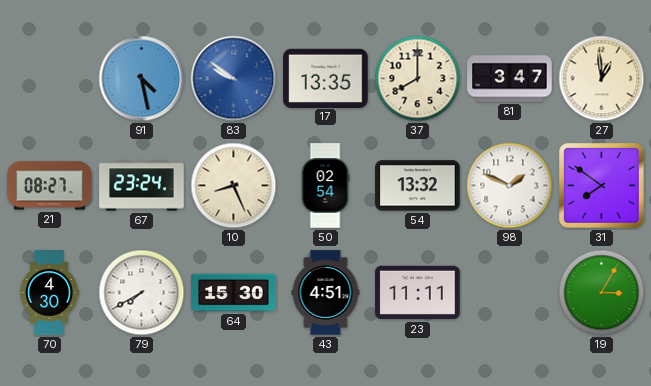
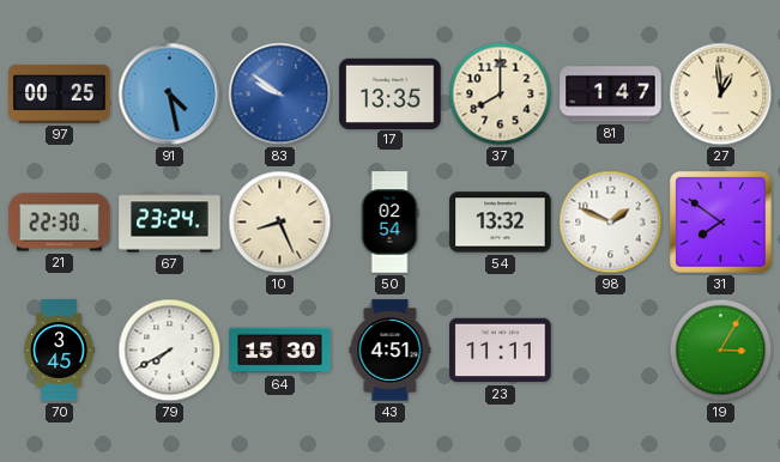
97: none -> 00:25 (60, 93)
81: 3:47 -> 1:47 (611, 95)
21: 08:27 -> 22:30 (60, 223)
70: 4:30 -> 3:45 (59, 351)
